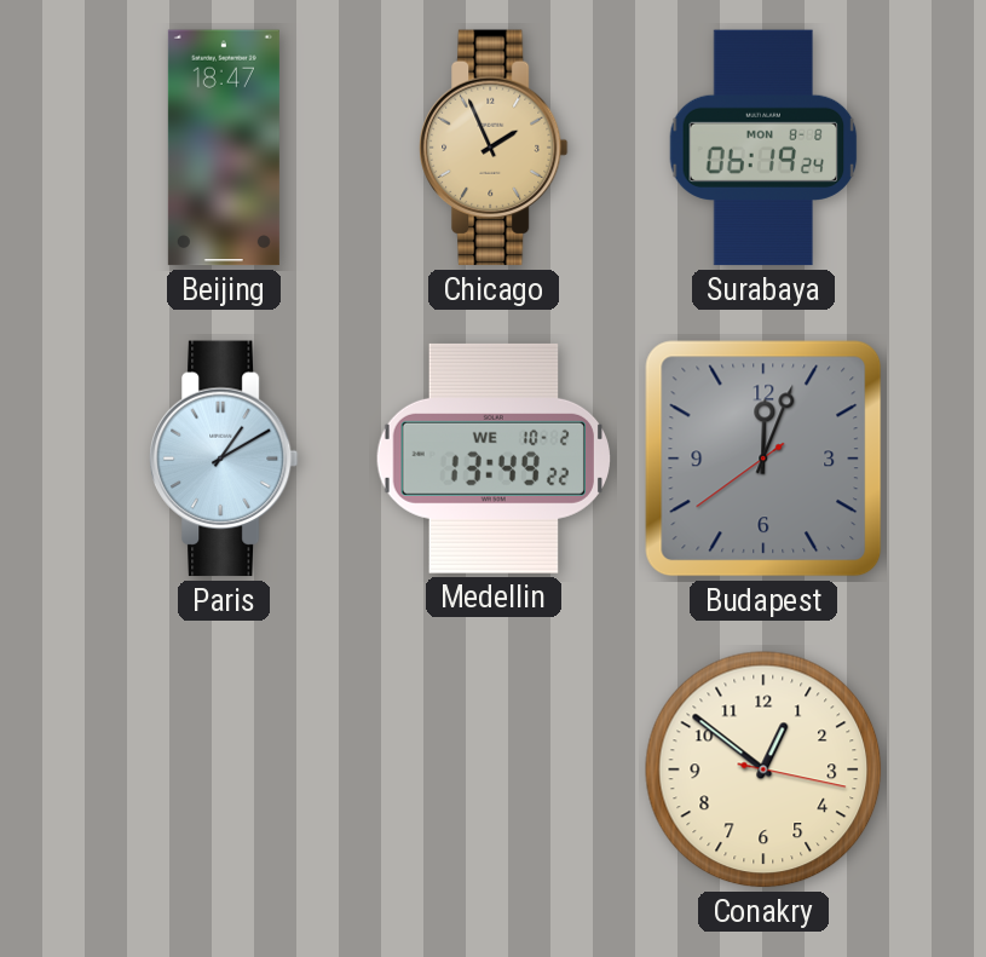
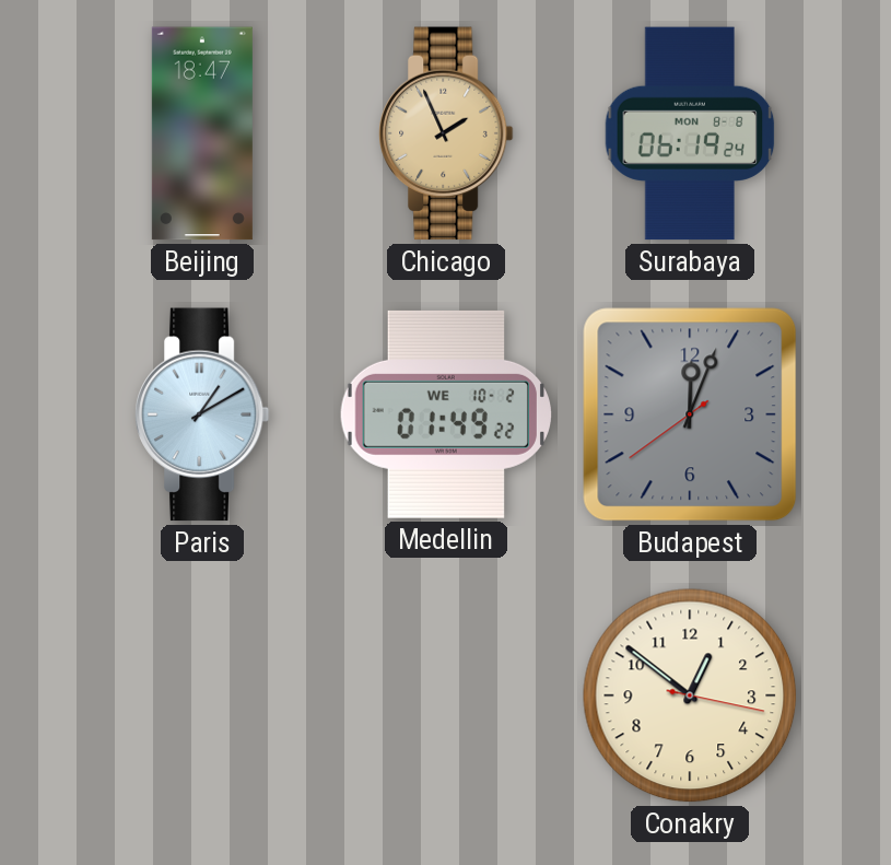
Medellin: 13:49 -> 01:49 (445, 414)
